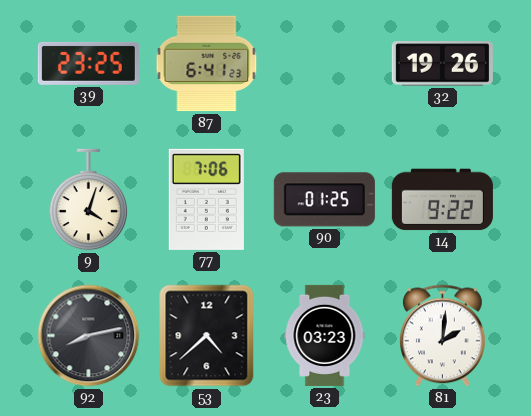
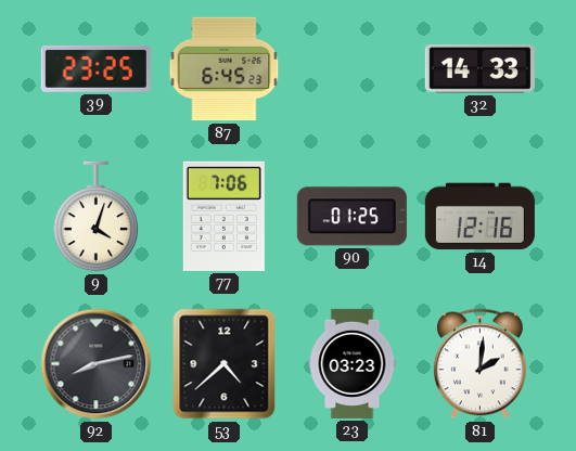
87: 6:41 -> 6:45 (225, 69)
32: 19:26 -> 14:33 (479, 69)
14: 9:22 -> 12:16 (479, 217)
